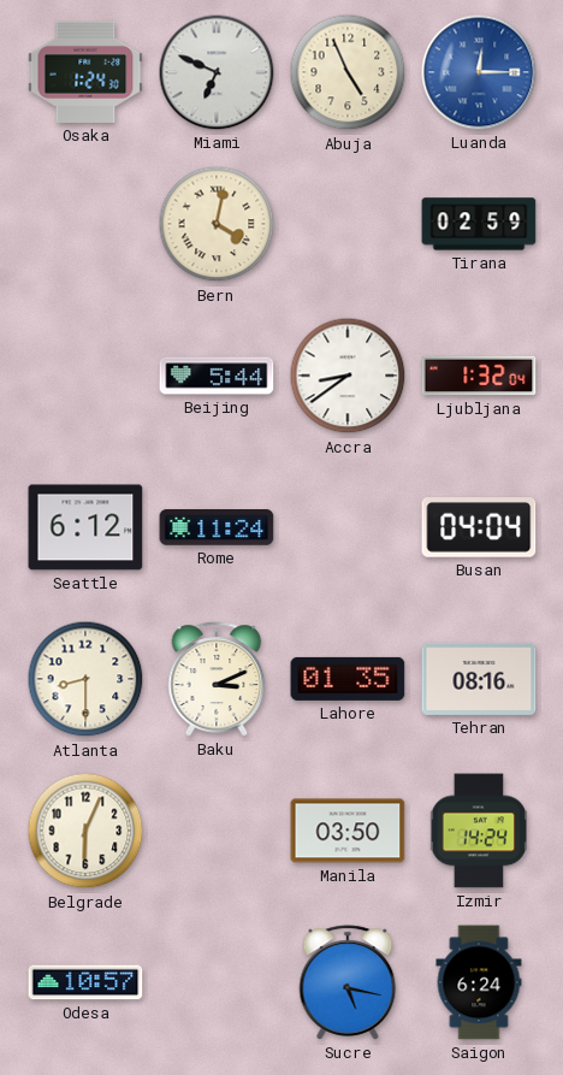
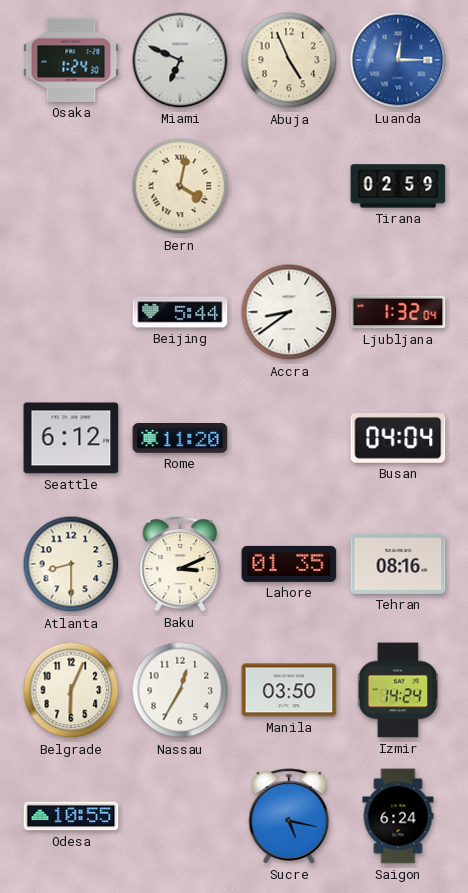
Rome: 11:24 -> 11:20 (180, 439)
Nassau: none -> 12:35 (180, 690)
Odesa: 10:57 -> 10:55 (71, 816)
